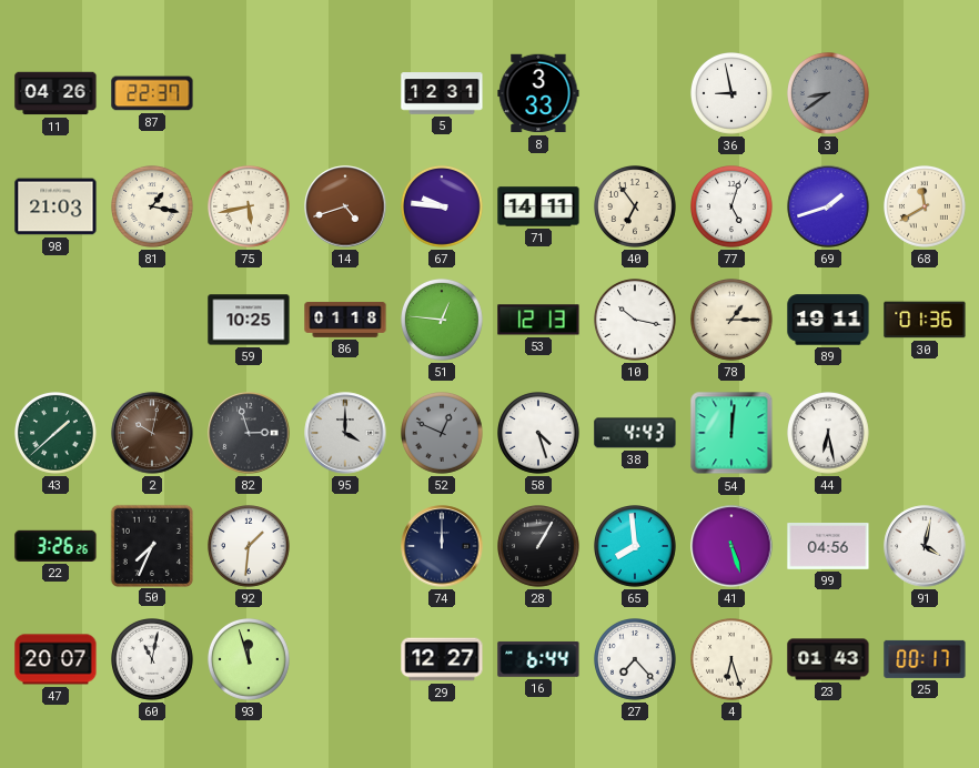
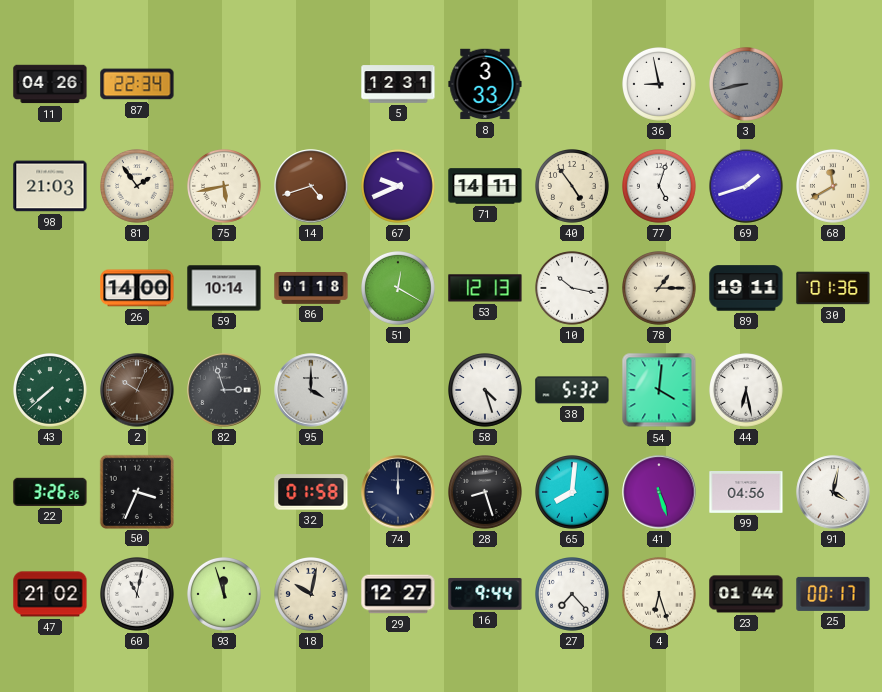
87: 22:37 -> 22:34 (137, 84)
3: 8:39 -> 8:43 (747, 85)
81: 1:17 -> 1:54 (138, 187)
67: 9:46 -> 9:41 (399, 187)
40: 6:54 -> 4:54 (573, 187)
26: none -> 14:00 (137, 288)
59: 10:25 -> 10:14 (224, 288)
51: 12:46 -> 12:20 (399, 289)
43: 1:38 -> 7:38 (51, 391)
2: 10:02 -> 10:04 (137, 390)
52: 12:49 -> none (443, 434)
38: 4:43 -> 5:32 (572, 390)
54: 12:01 -> 4:01 (659, 390)
50: 7:34 -> 3:34 (136, 491)
92: 1:31 -> none (250, 547)
32: none -> 01:58 (311, 492)
28: 1:05 -> 8:27 (486, 493)
65: 7:59 -> 8:01 (573, 493)
47: 20:07 -> 21:02 (50, 594)
18: none -> 10:02 (312, 595)
16: 6:44 -> 9:44 (485, 594)
23: 01:43 -> 01:44 (746, 594)
